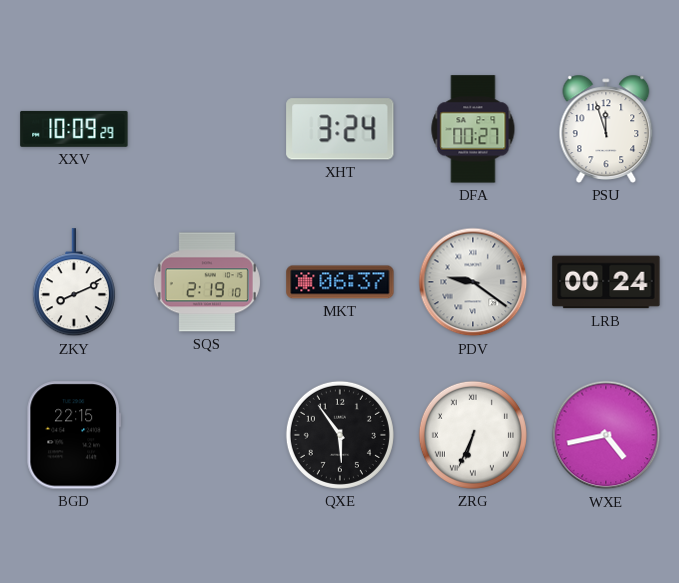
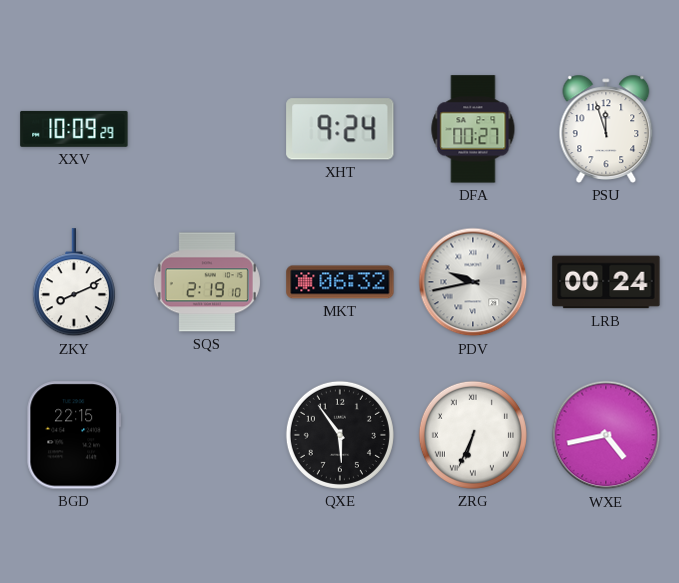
XHT: 3:24 -> 9:24 (340, 129)
MKT: 06:37 -> 06:32 (340, 282)
PDV: 9:21 -> 9:43 (473, 282)
